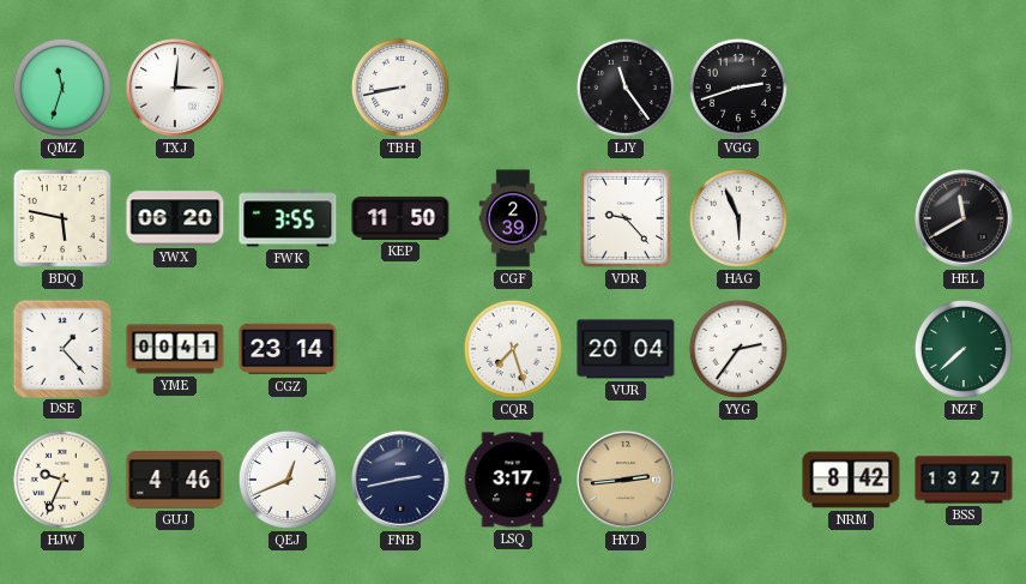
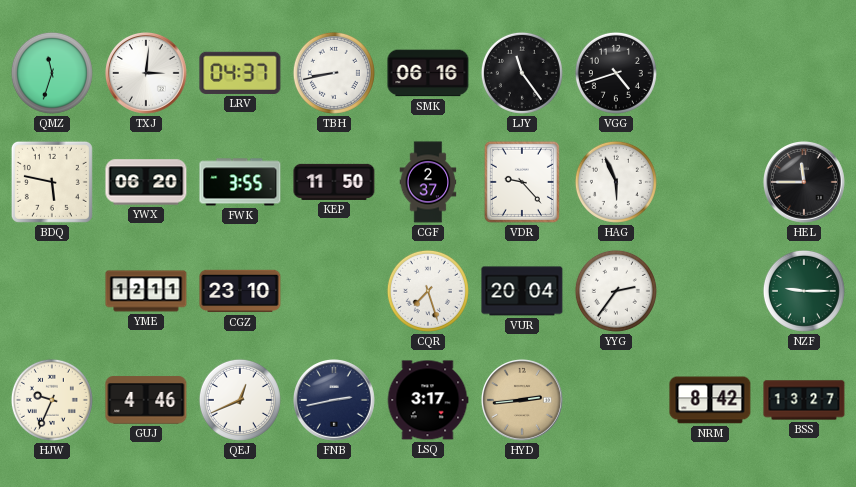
LRV: none -> 04:37 (240, 73)
SMK: none -> 06:16 (428, 73)
VGG: 2:42 -> 4:42 (616, 73)
CGF: 2:39 -> 2:37 (428, 182)
HEL: 11:40 -> 11:45 (805, 183)
DSE: 1:23 -> none (61, 348)
YME: 00:41 -> 12:11 (146, 291)
CGZ: 23:14 -> 23:10 (240, 291)
NZF: 7:38 -> 9:15 (804, 291)
